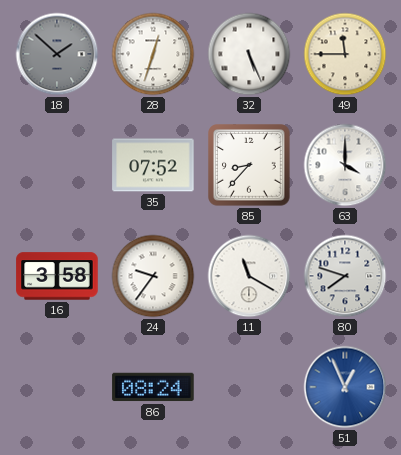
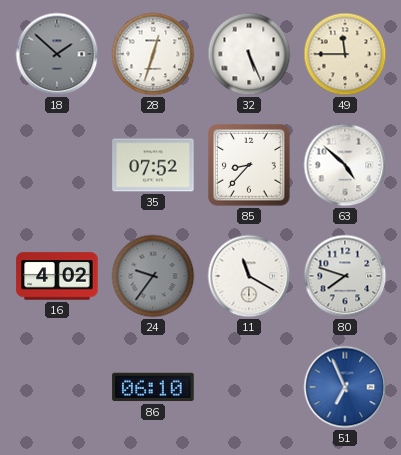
63: 4:00 -> 4:52 (345, 165)
16: 3:58 -> 4:02 (57, 276)
24 dial: white -> grey (153, 276)
86: 08:24 -> 06:10 (153, 387)
51: 12:56 -> 6:56 (345, 387)
